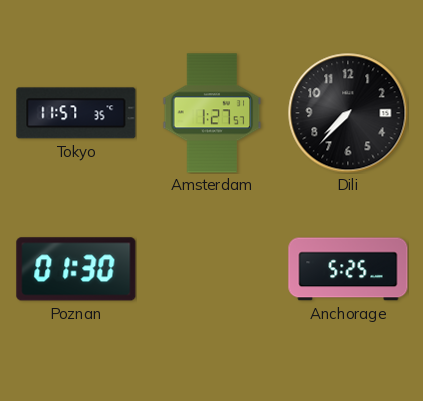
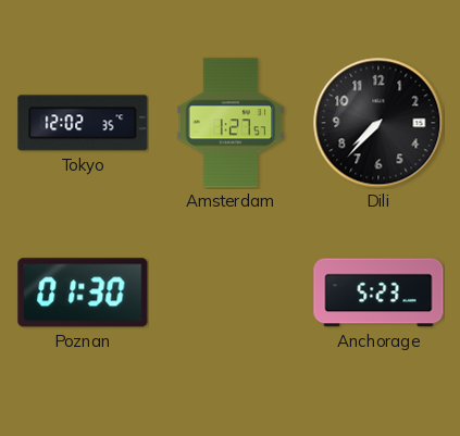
Tokyo: 11:57 -> 12:02 (83, 123)
Anchorage: 5:25 -> 5:23 (378, 292)
